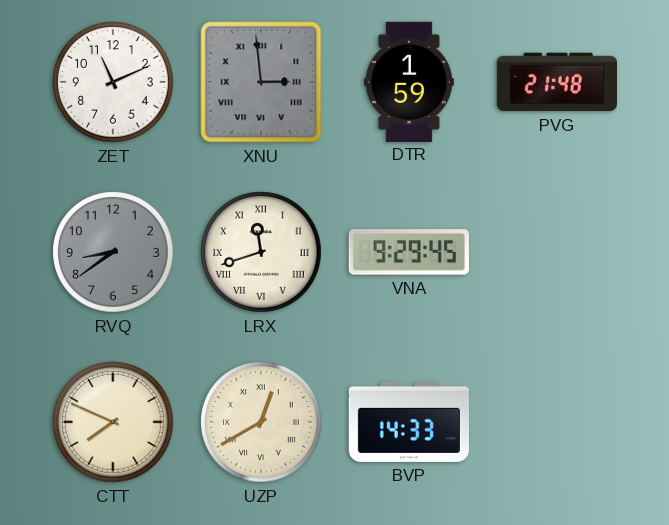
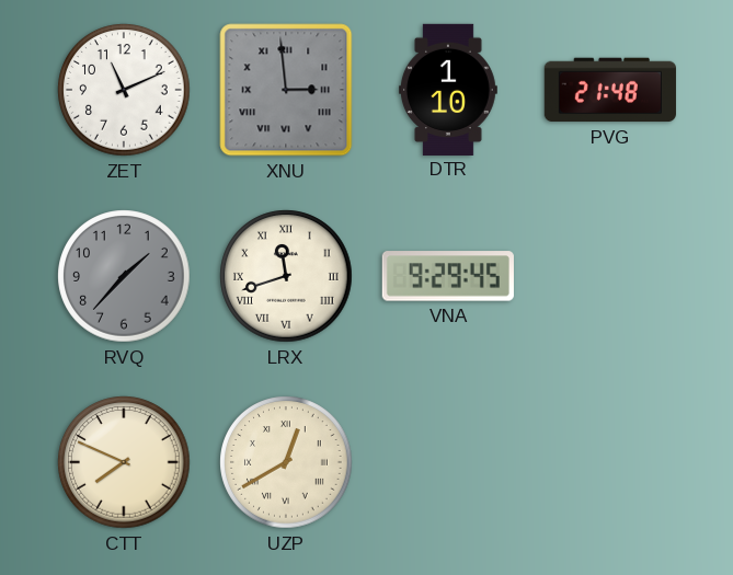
DTR: 1:59 -> 1:10 (448, 89)
RVQ: 8:39 -> 1:37 (124, 276)
BVP: 14:33 -> none (409, 422)
